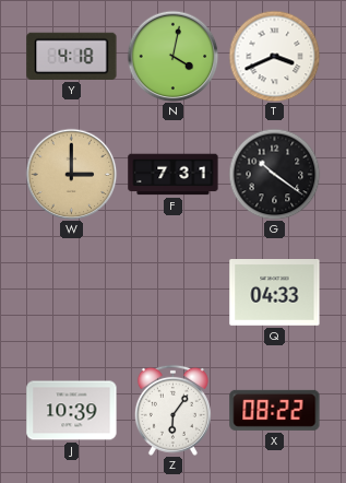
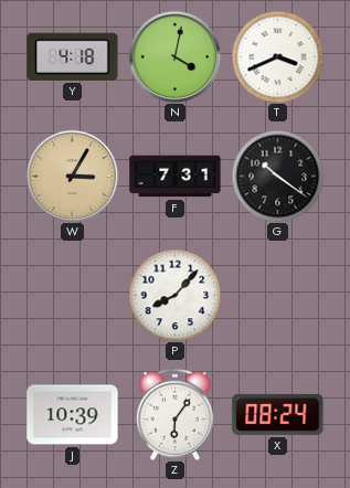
W: 3:00 -> 3:05 (72, 176)
P: none -> 8:07 (174, 295)
Q: 04:33 -> none (275, 293)
X: 08:22 -> 08:24 (278, 414)
